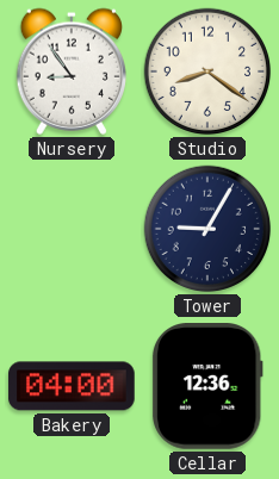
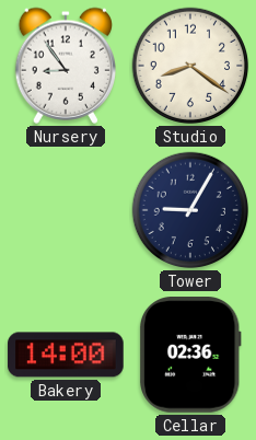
Bakery: 04:00 -> 14:00 (66, 355)
Cellar: 12:36 -> 02:36 (190, 355)
